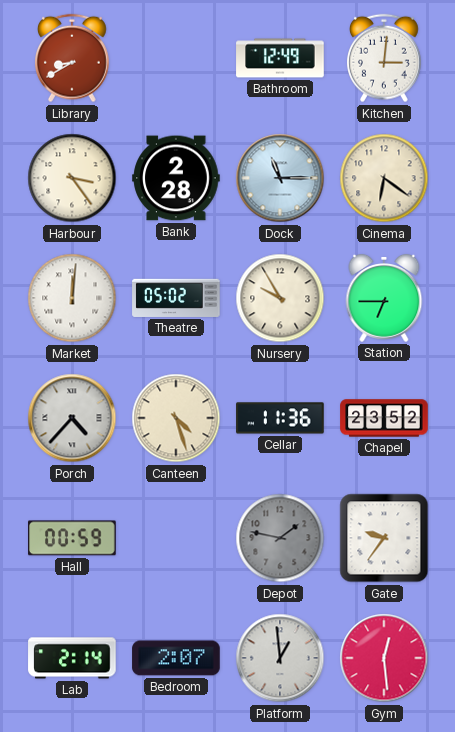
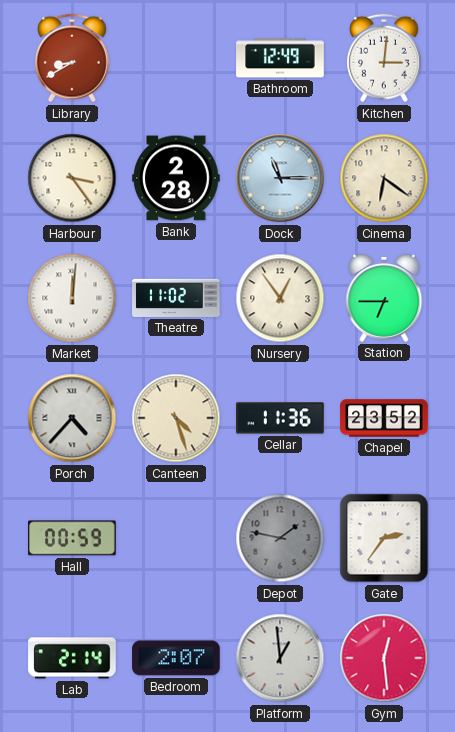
Theatre: 05:02 -> 11:02 (176, 298)
Nursery: 9:55 -> 12:54 (280, 298)
Gate: 9:36 -> 2:36 (384, 538)
